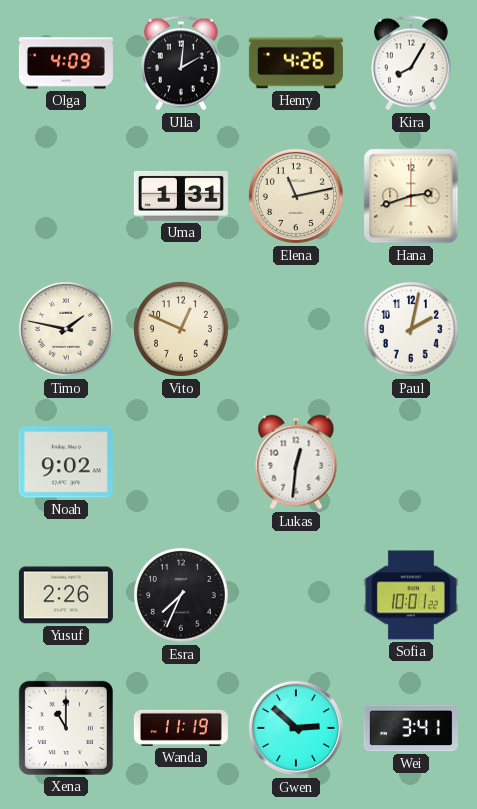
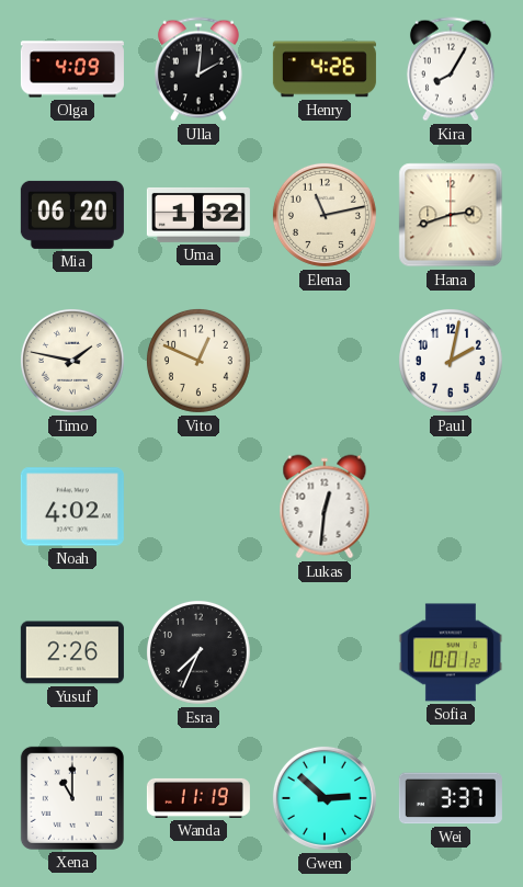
Mia: none -> 06:20 (72, 215)
Uma: 1:31 -> 1:32 (198, 215)
Noah: 9:02 -> 4:02 (72, 507)
Wei: 3:41 -> 3:37 (451, 798)
